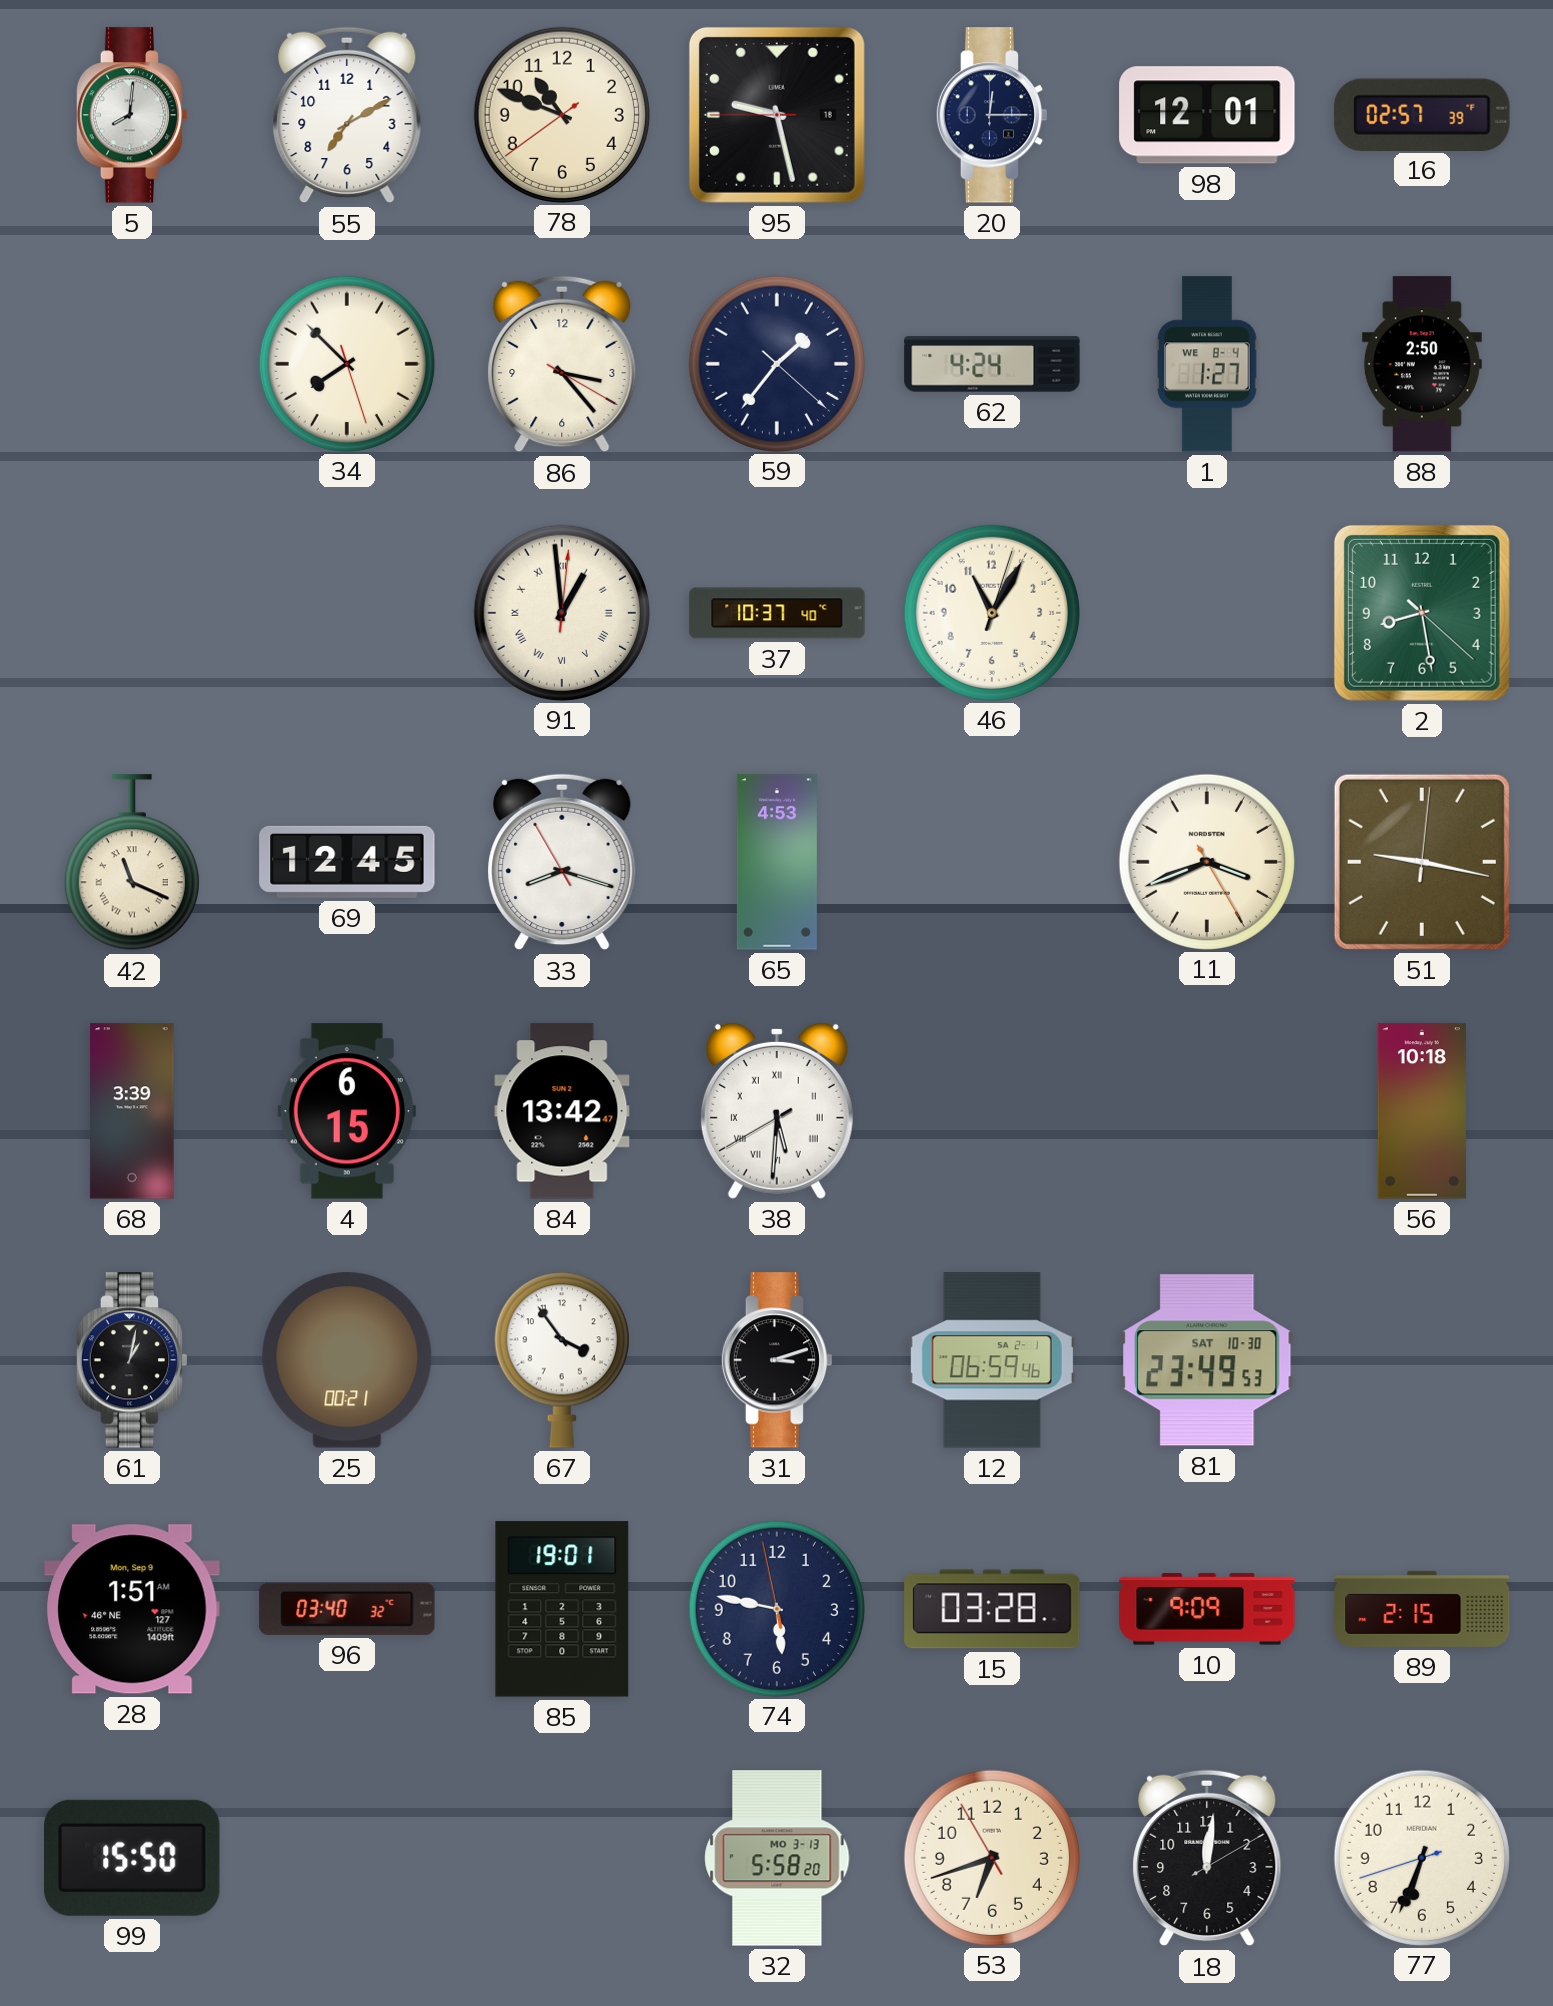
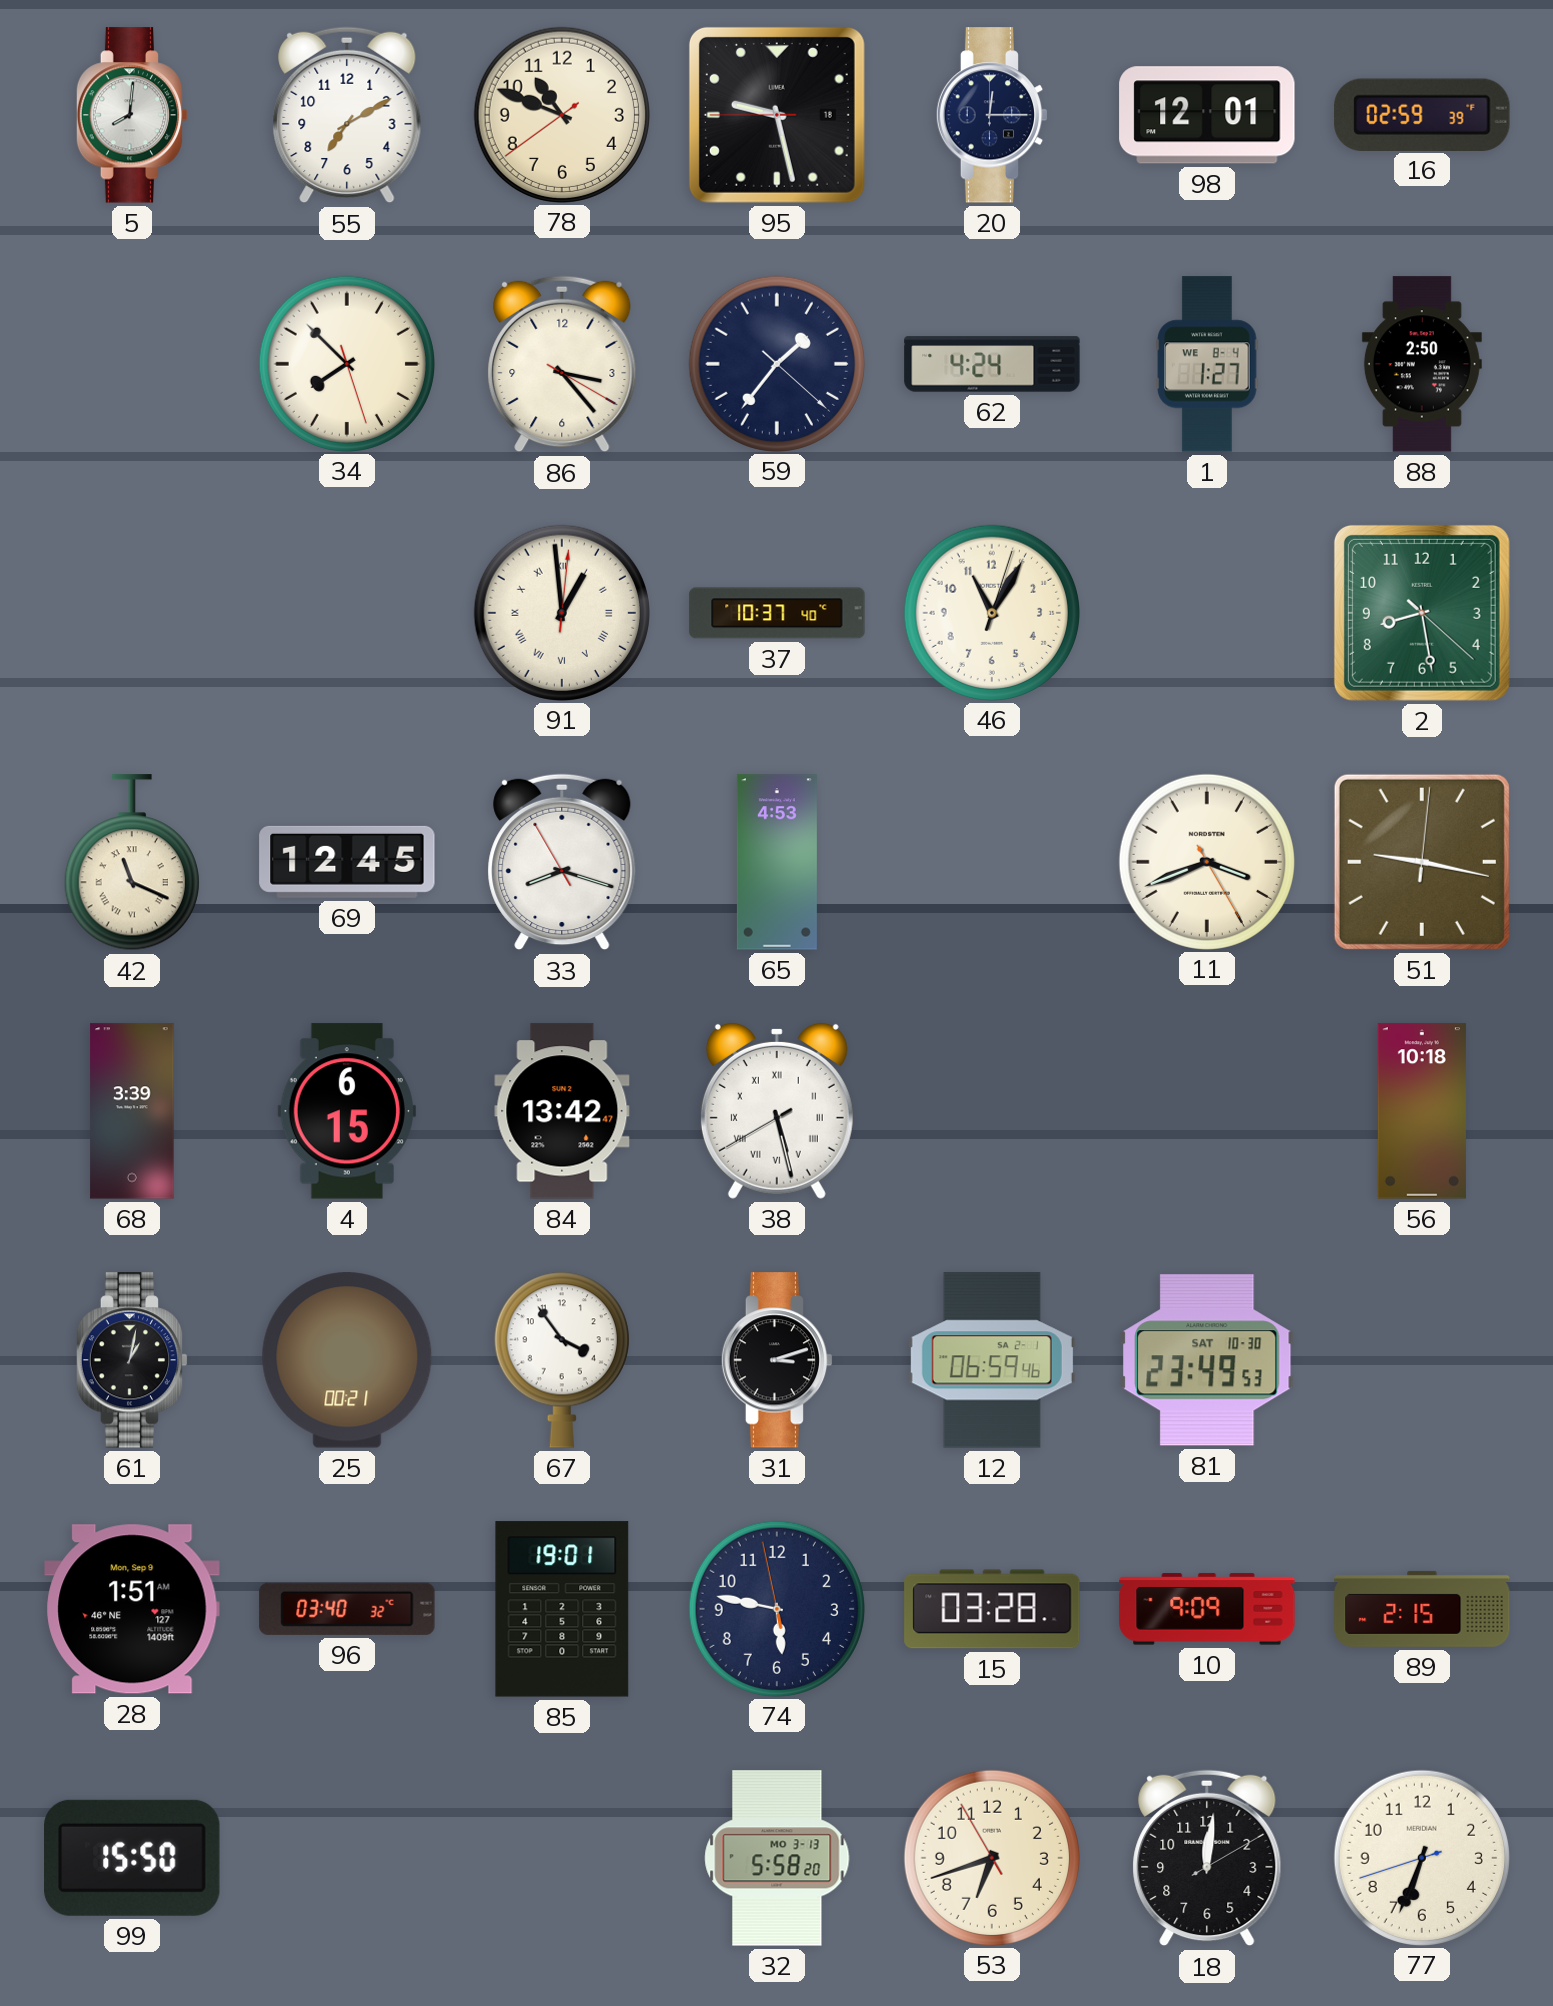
16: 02:57 -> 02:59 (1422, 114)
38: 5:30 -> 5:27 (777, 1111)
